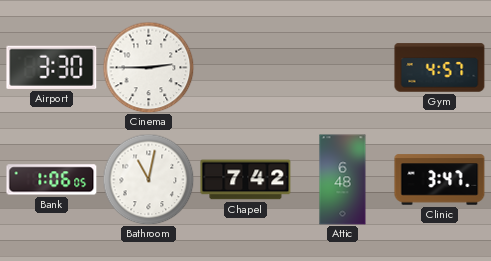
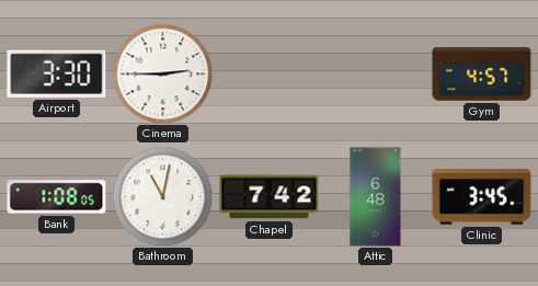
Bank: 1:06 -> 1:08 (57, 197)
Clinic: 3:47 -> 3:45 (482, 197)
